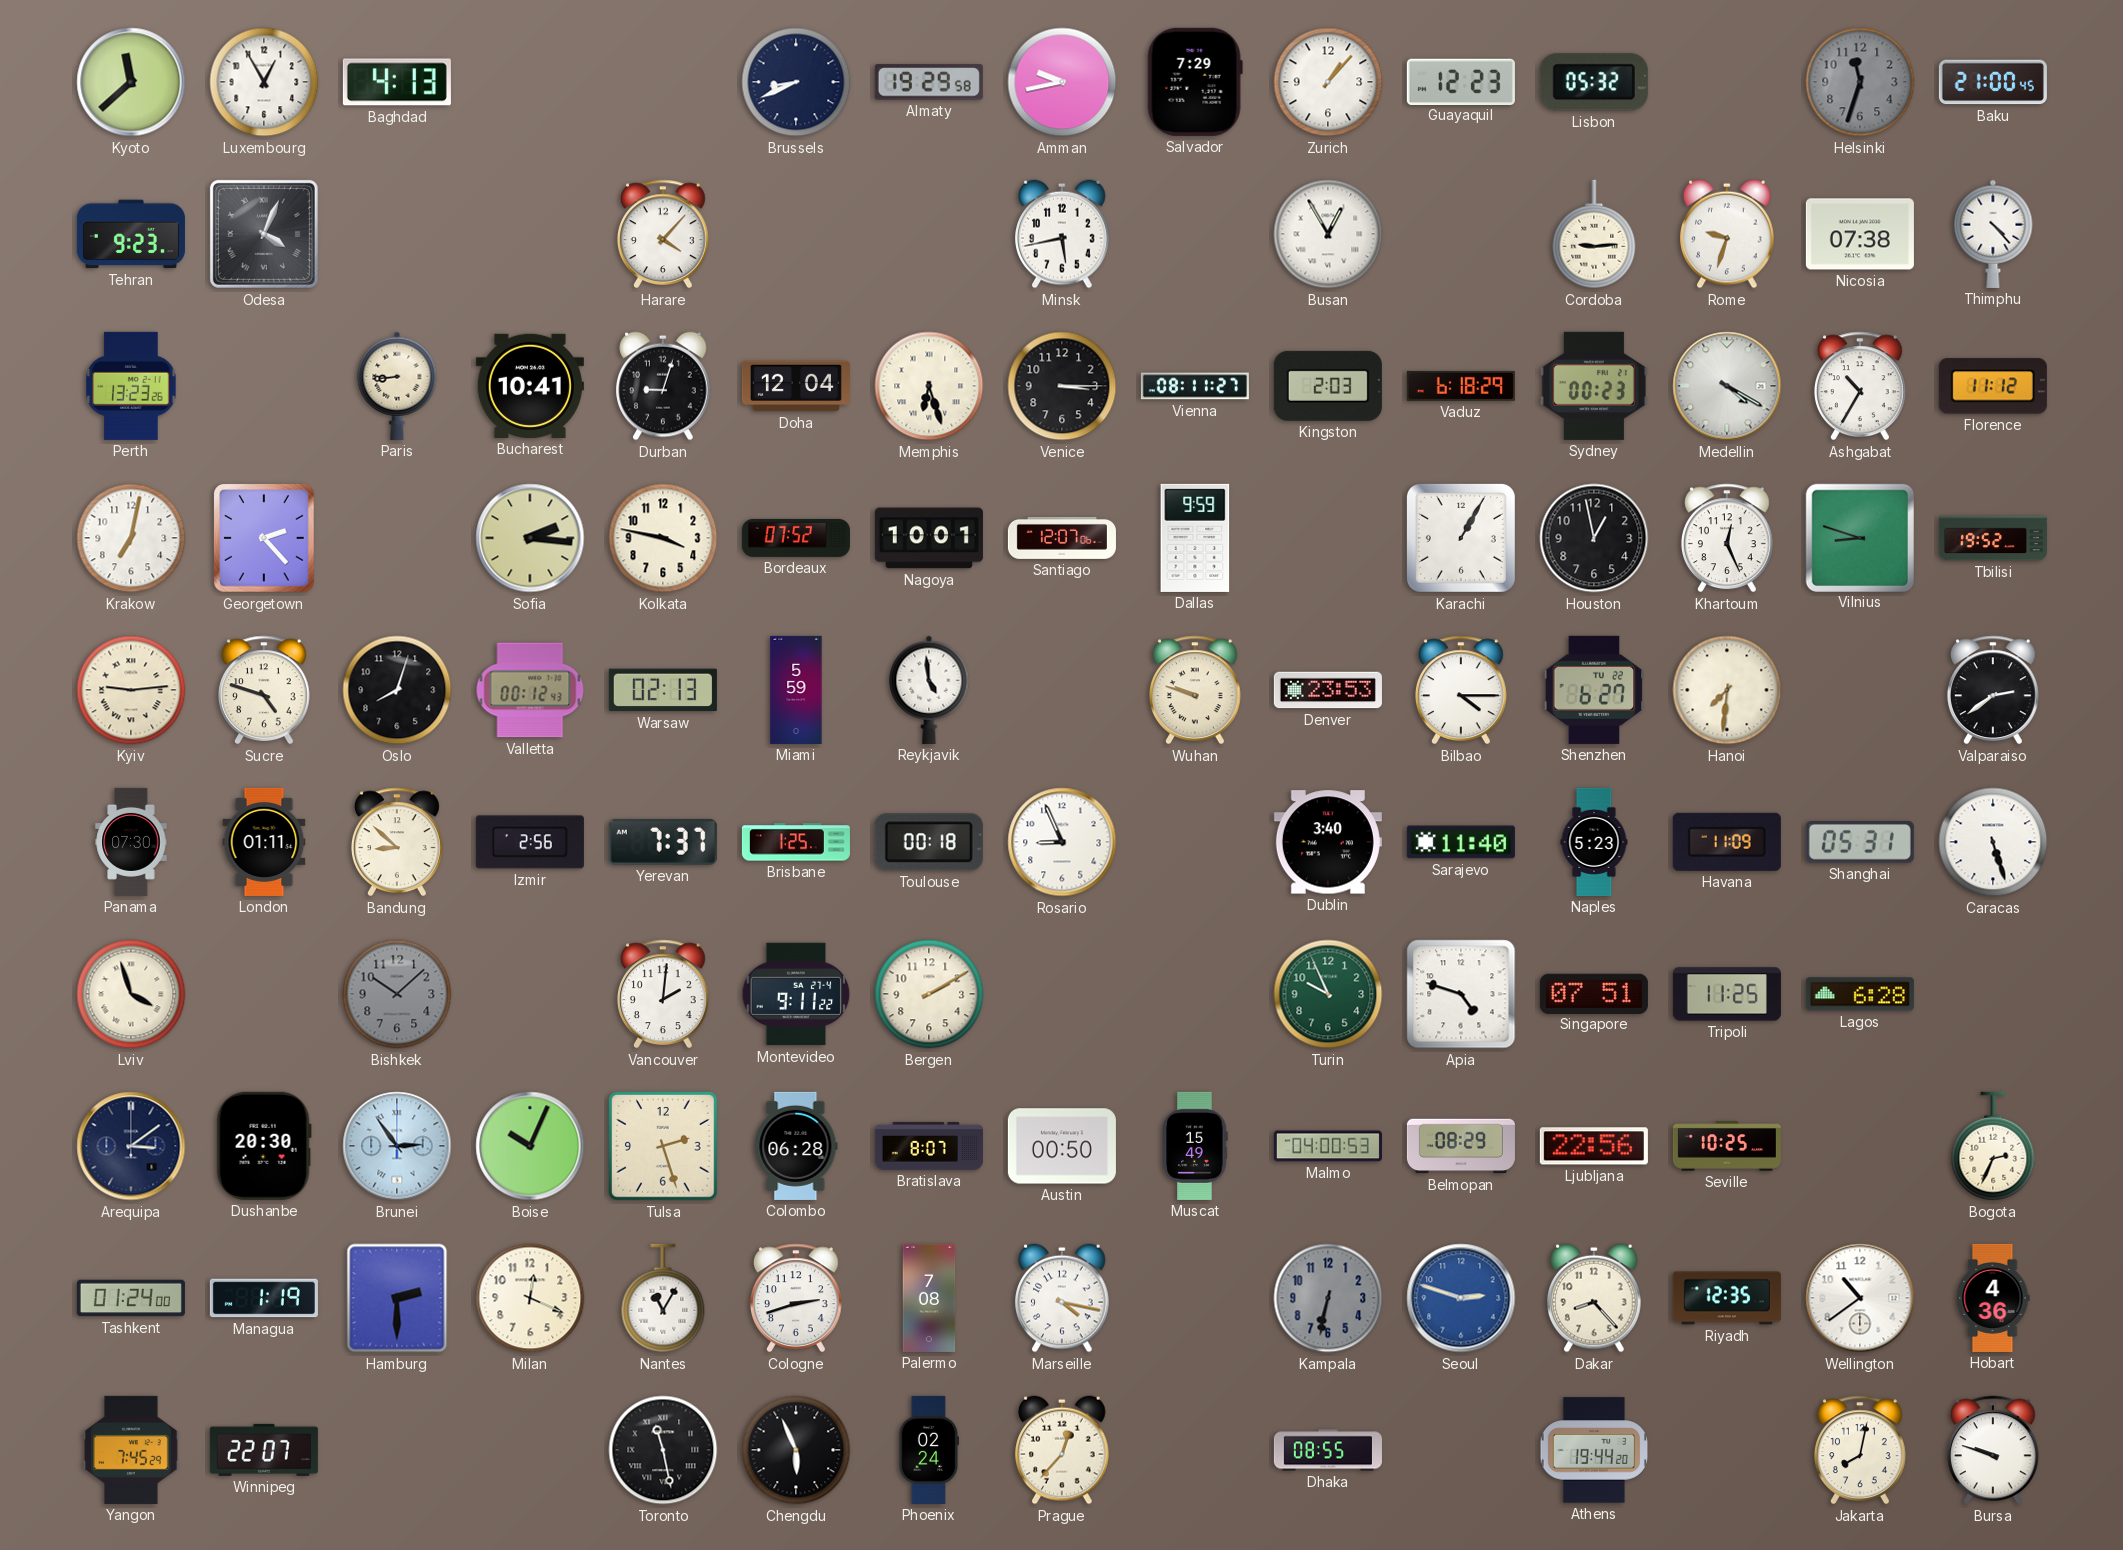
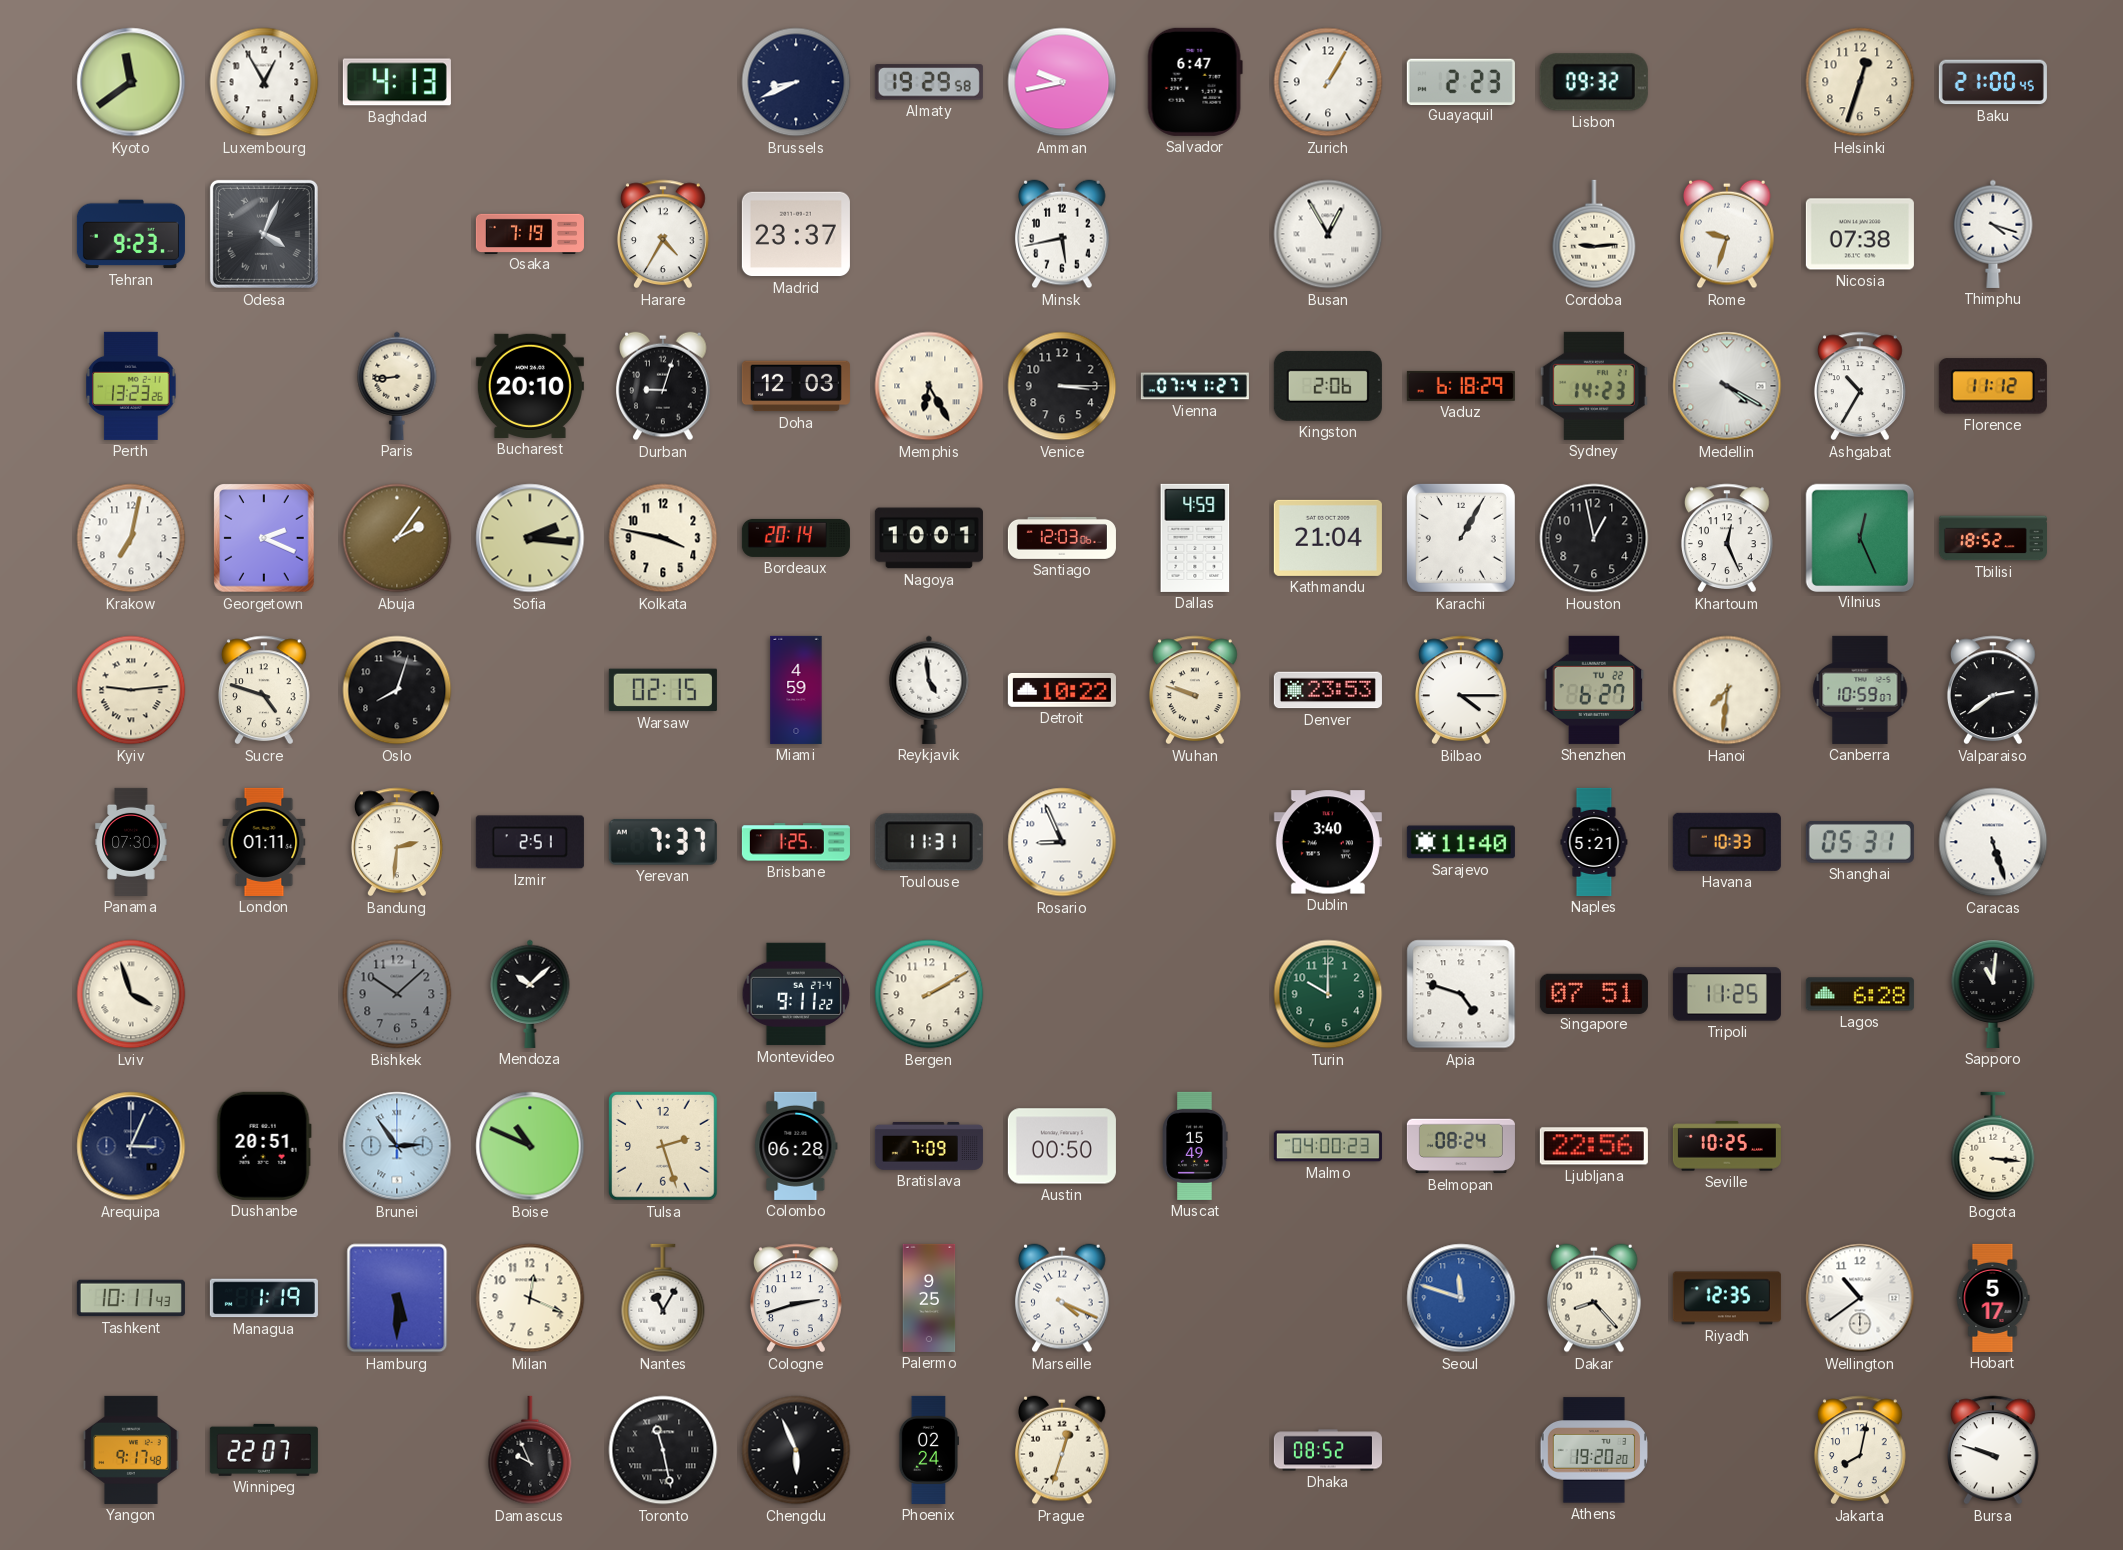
Kyoto: 11:38 -> 11:39 (131, 82)
Salvador: 7:29 -> 6:47 (1195, 82)
Zurich: 1:07 -> 1:05 (1328, 82)
Guayaquil: 12:23 -> 2:23 (1461, 81)
Lisbon: 05:32 -> 09:32 (1594, 82)
Helsinki: 11:33 -> 12:33 (1860, 82)
Helsinki dial: grey -> cream (1860, 82)
Osaka: none -> 7:19 (530, 233)
Harare: 4:07 -> 4:35 (663, 234)
Madrid: none -> 23:37 (796, 234)
Thimphu: 4:23 -> 4:18 (1993, 234)
Bucharest: 10:41 -> 20:10 (530, 386)
Doha: 12:04 -> 12:03 (796, 386)
Memphis: 6:27 -> 6:25 (929, 386)
Vienna: 08:11 -> 07:41 (1195, 386)
Kingston: 2:03 -> 2:06 (1328, 386)
Sydney: 00:23 -> 14:23 (1594, 386)
Georgetown: 2:23 -> 2:19 (265, 538)
Abuja: none -> 2:06 (397, 538)
Bordeaux: 07:52 -> 20:14 (796, 538)
Santiago: 12:07 -> 12:03 (1062, 538)
Dallas: 9:59 -> 4:59 (1195, 538)
Kathmandu: none -> 21:04 (1328, 538)
Vilnius: 8:48 -> 12:26 (1859, 537)
Tbilisi: 19:52 -> 18:52 (1993, 538)
Valletta: 00:12 -> none (530, 690)
Warsaw: 02:13 -> 02:15 (663, 690)
Miami: 5:59 -> 4:59 (796, 690)
Detroit: none -> 10:22 (1062, 690)
Canberra: none -> 10:59 (1860, 690)
Bandung: 8:52 -> 2:31 (397, 842)
Izmir: 2:56 -> 2:51 (530, 842)
Toulouse: 00:18 -> 11:31 (929, 842)
Naples: 5:23 -> 5:21 (1594, 842)
Havana: 11:09 -> 10:33 (1727, 842)
Mendoza: none -> 10:08 (530, 994)
Vancouver: 2:01 -> none (663, 994)
Turin: 9:56 -> 10:00 (1328, 994)
Sapporo: none -> 11:01 (1993, 994)
Arequipa: 3:09 -> 3:04 (131, 1146)
Dushanbe: 20:30 -> 20:51 (264, 1146)
Boise: 10:04 -> 10:49 (530, 1146)
Bratislava: 8:07 -> 7:09 (929, 1146)
Malmo: 04:00:53 -> 04:00:23 (1328, 1146)
Belmopan: 08:29 -> 08:24 (1461, 1146)
Bogota: 2:34 -> 3:16 (1993, 1146)
Tashkent: 01:24 -> 10:11 (131, 1298)
Hamburg: 2:30 -> 5:30 (397, 1298)
Palermo: 7:08 -> 9:25 (929, 1298)
Marseille: 4:17 -> 4:19 (1062, 1298)
Kampala: 6:32 -> none (1328, 1298)
Seoul: 2:48 -> 11:48 (1461, 1298)
Hobart: 4:36 -> 5:17 (1993, 1298)
Yangon: 7:45 -> 9:17 (132, 1450)
Damascus: none -> 9:56 (530, 1450)
Prague: 12:37 -> 12:33 (1062, 1450)
Dhaka: 08:55 -> 08:52 (1328, 1450)
Athens: 19:44 -> 19:20 (1593, 1450)
